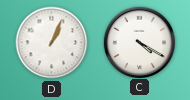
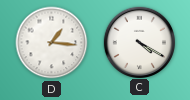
D: 1:04 -> 1:16 (52, 43)
